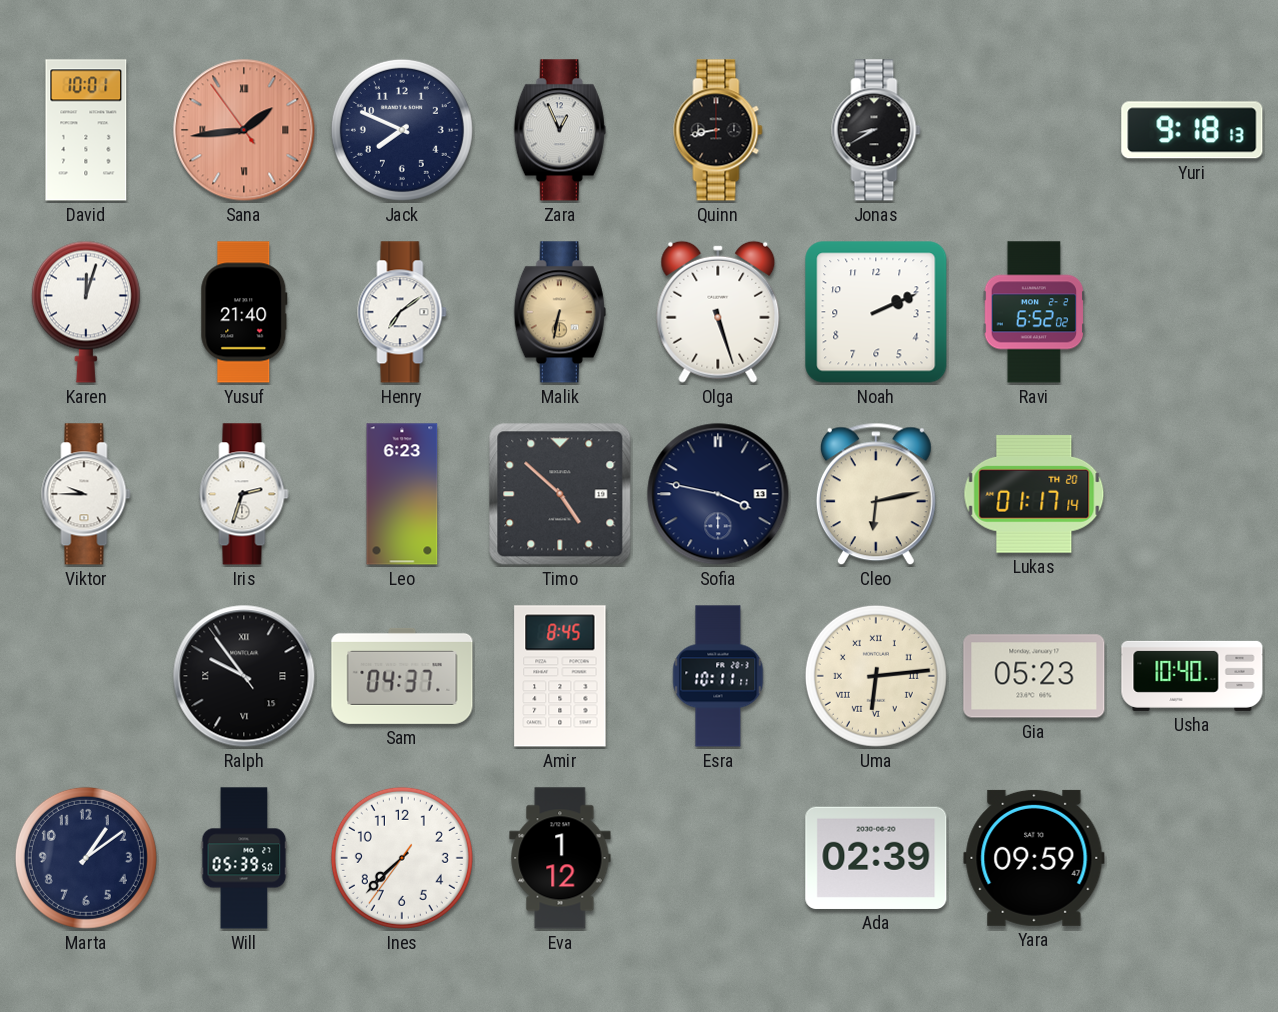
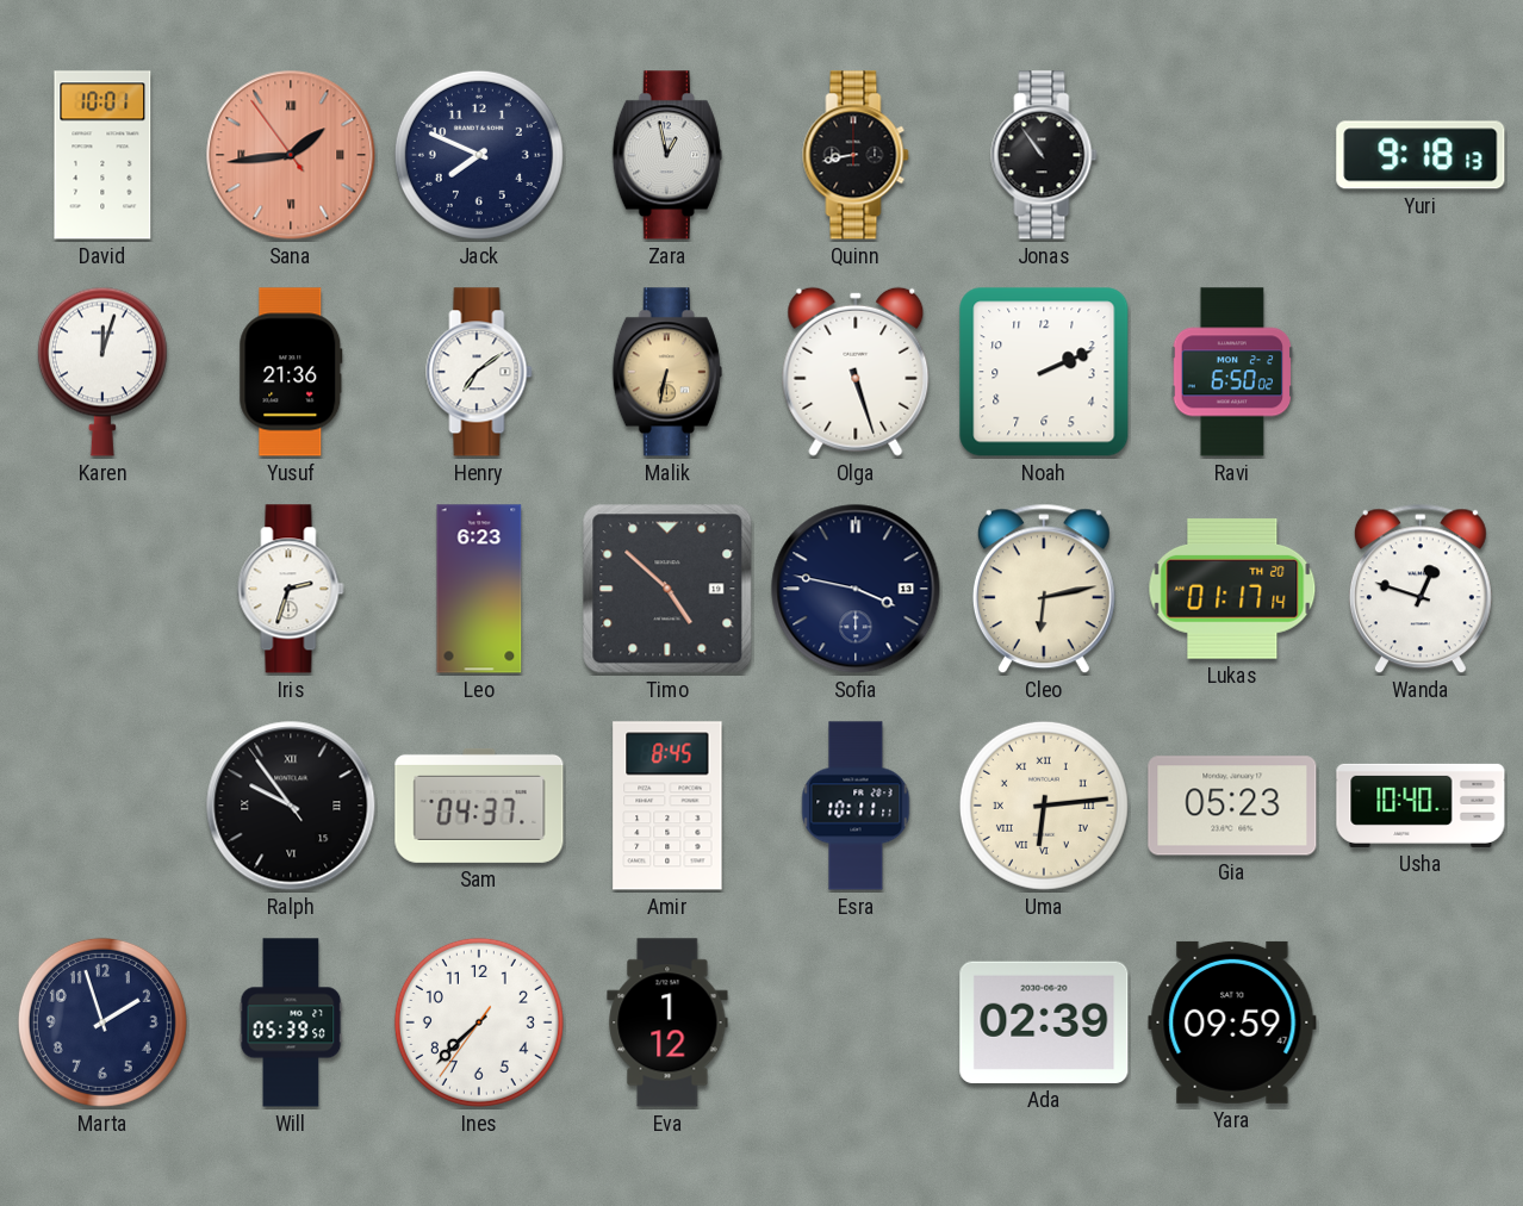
Zara: 12:56 -> 12:58 (667, 155)
Jonas: 8:40 -> 10:54 (1044, 155)
Yusuf: 21:40 -> 21:36 (291, 372)
Ravi: 6:52 -> 6:50 (1232, 372)
Viktor: 9:45 -> none (86, 494)
Wanda: none -> 12:48 (1421, 589)
Marta: 1:09 -> 1:57 (102, 1022)
